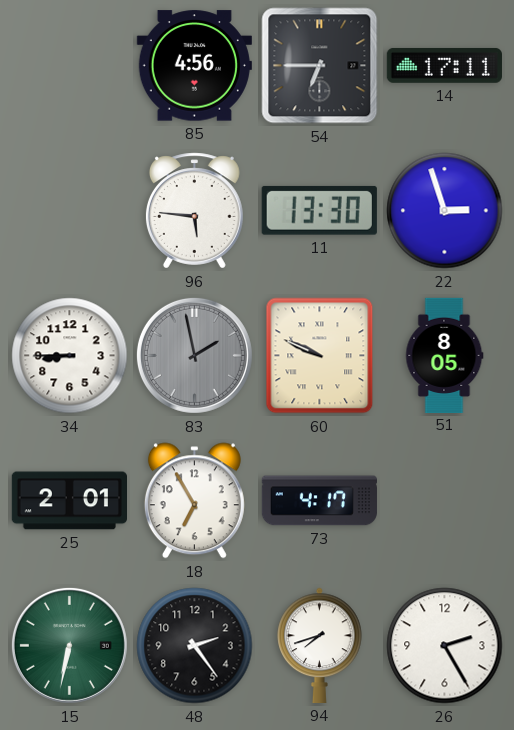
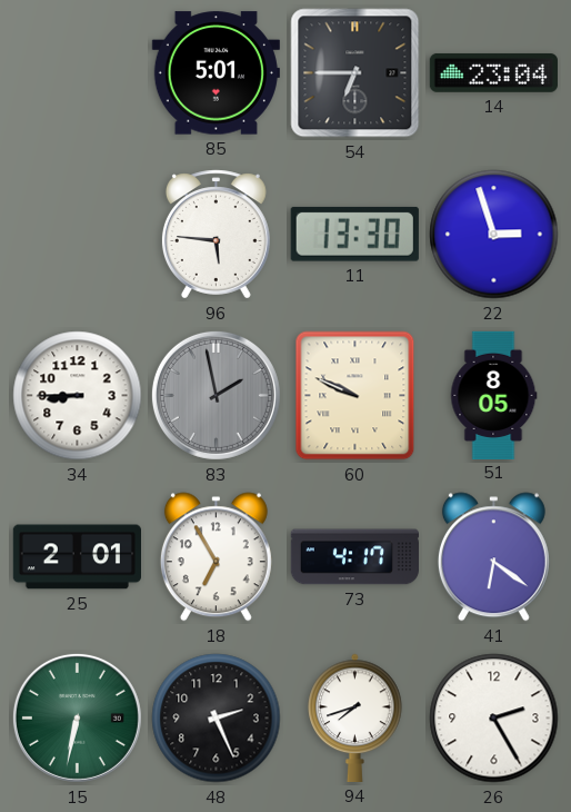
85: 4:56 -> 5:01 (216, 73)
14: 17:11 -> 23:04 (493, 72)
41: none -> 6:21 (493, 557)
48: 2:24 -> 2:26 (217, 719)
